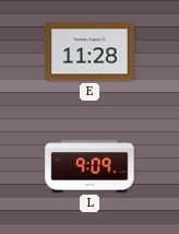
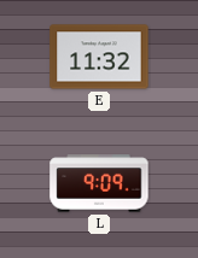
E: 11:28 -> 11:32 (99, 57)
